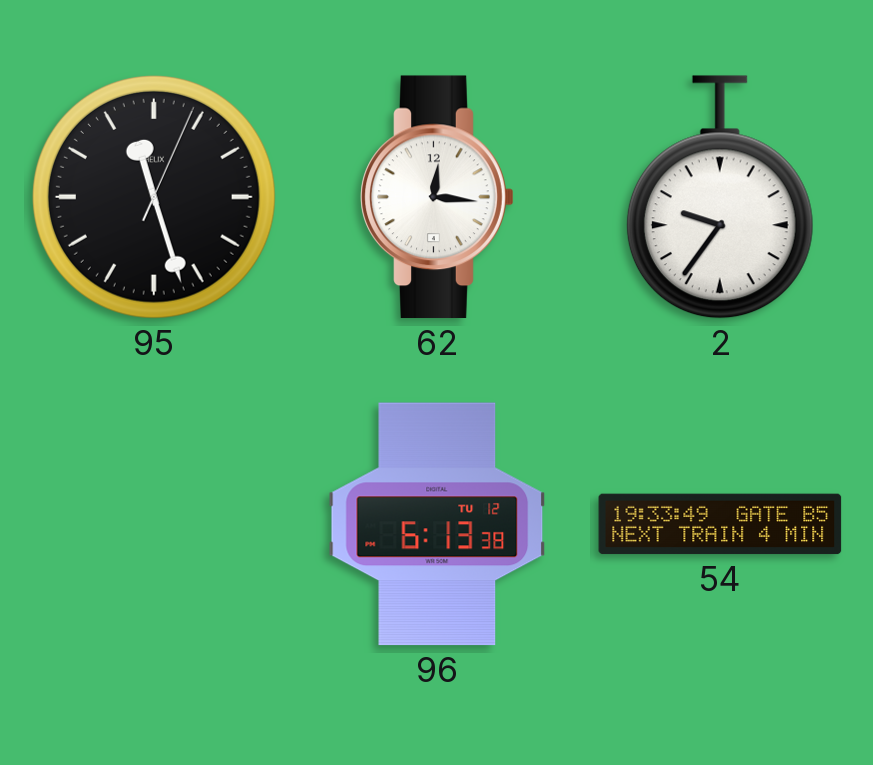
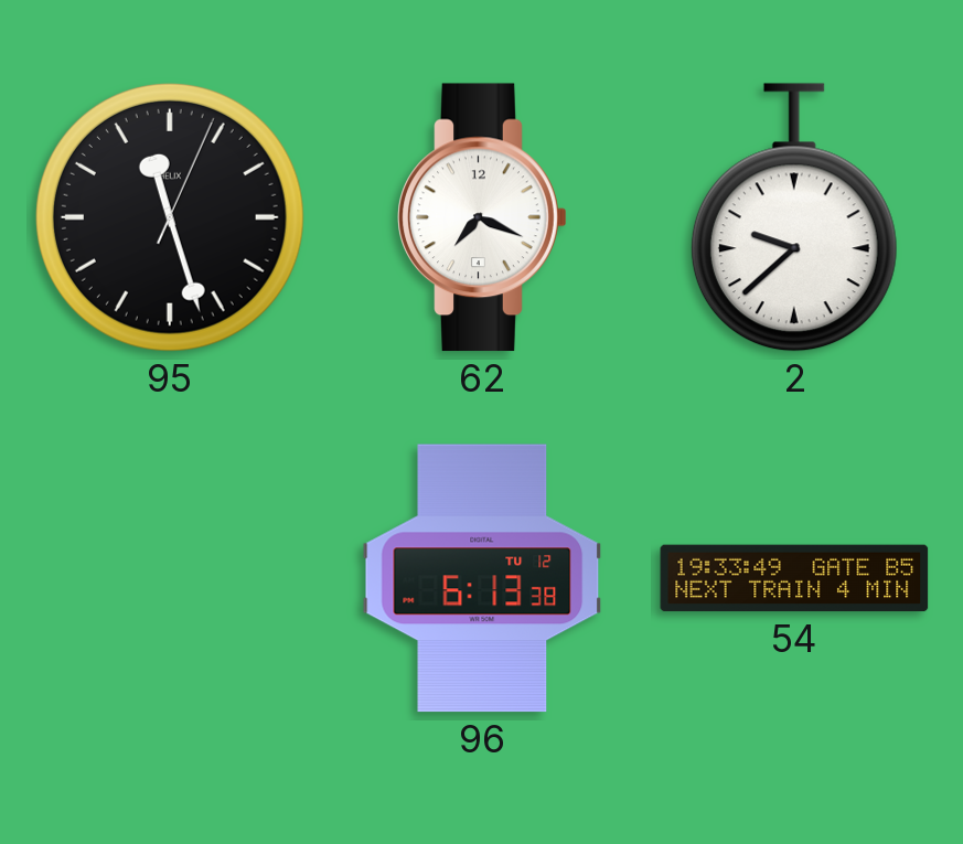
62: 12:16 -> 7:19 (482, 217)
2: 9:36 -> 9:38 (794, 217)
